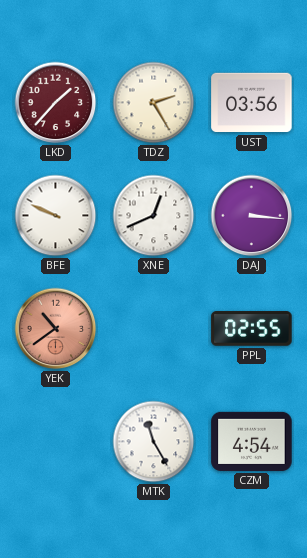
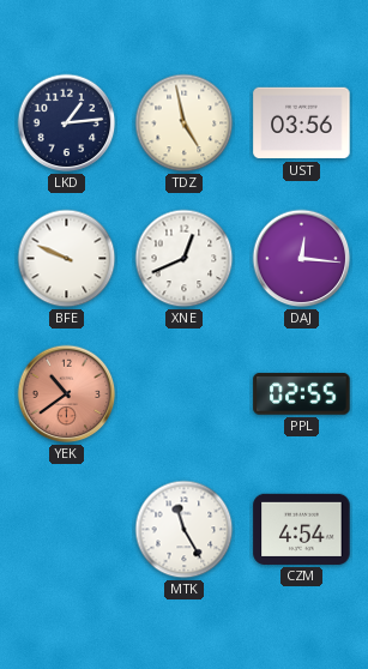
LKD: 1:37 -> 1:14 (67, 123)
LKD dial: burgundy -> navy (67, 123)
TDZ: 2:25 -> 4:58 (185, 123)
DAJ: 3:16 -> 12:16 (302, 259)
